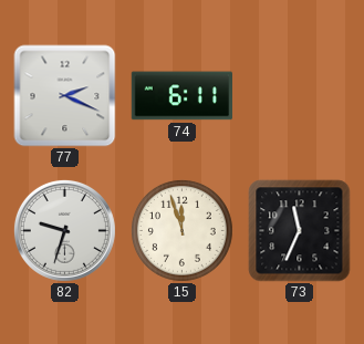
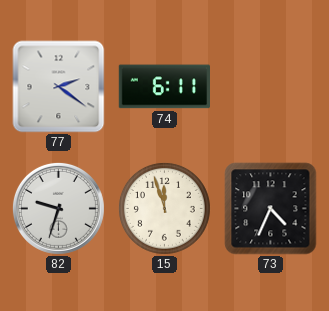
77: 2:19 -> 2:21 (59, 87)
73: 11:34 -> 4:34 (271, 209)
